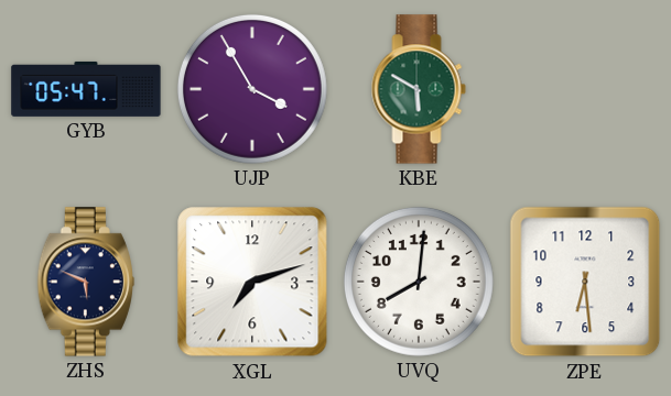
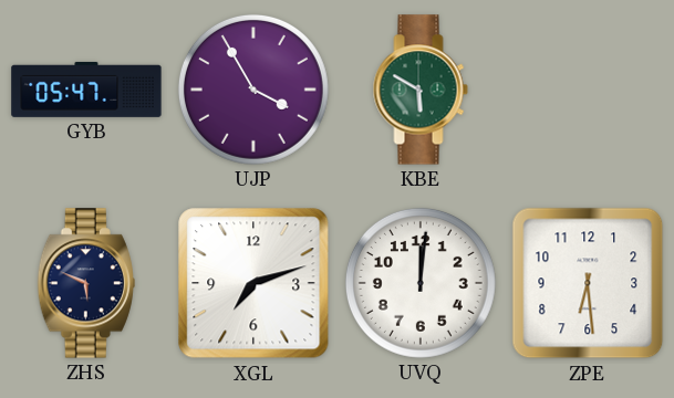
UVQ: 8:01 -> 12:01 (421, 283)
